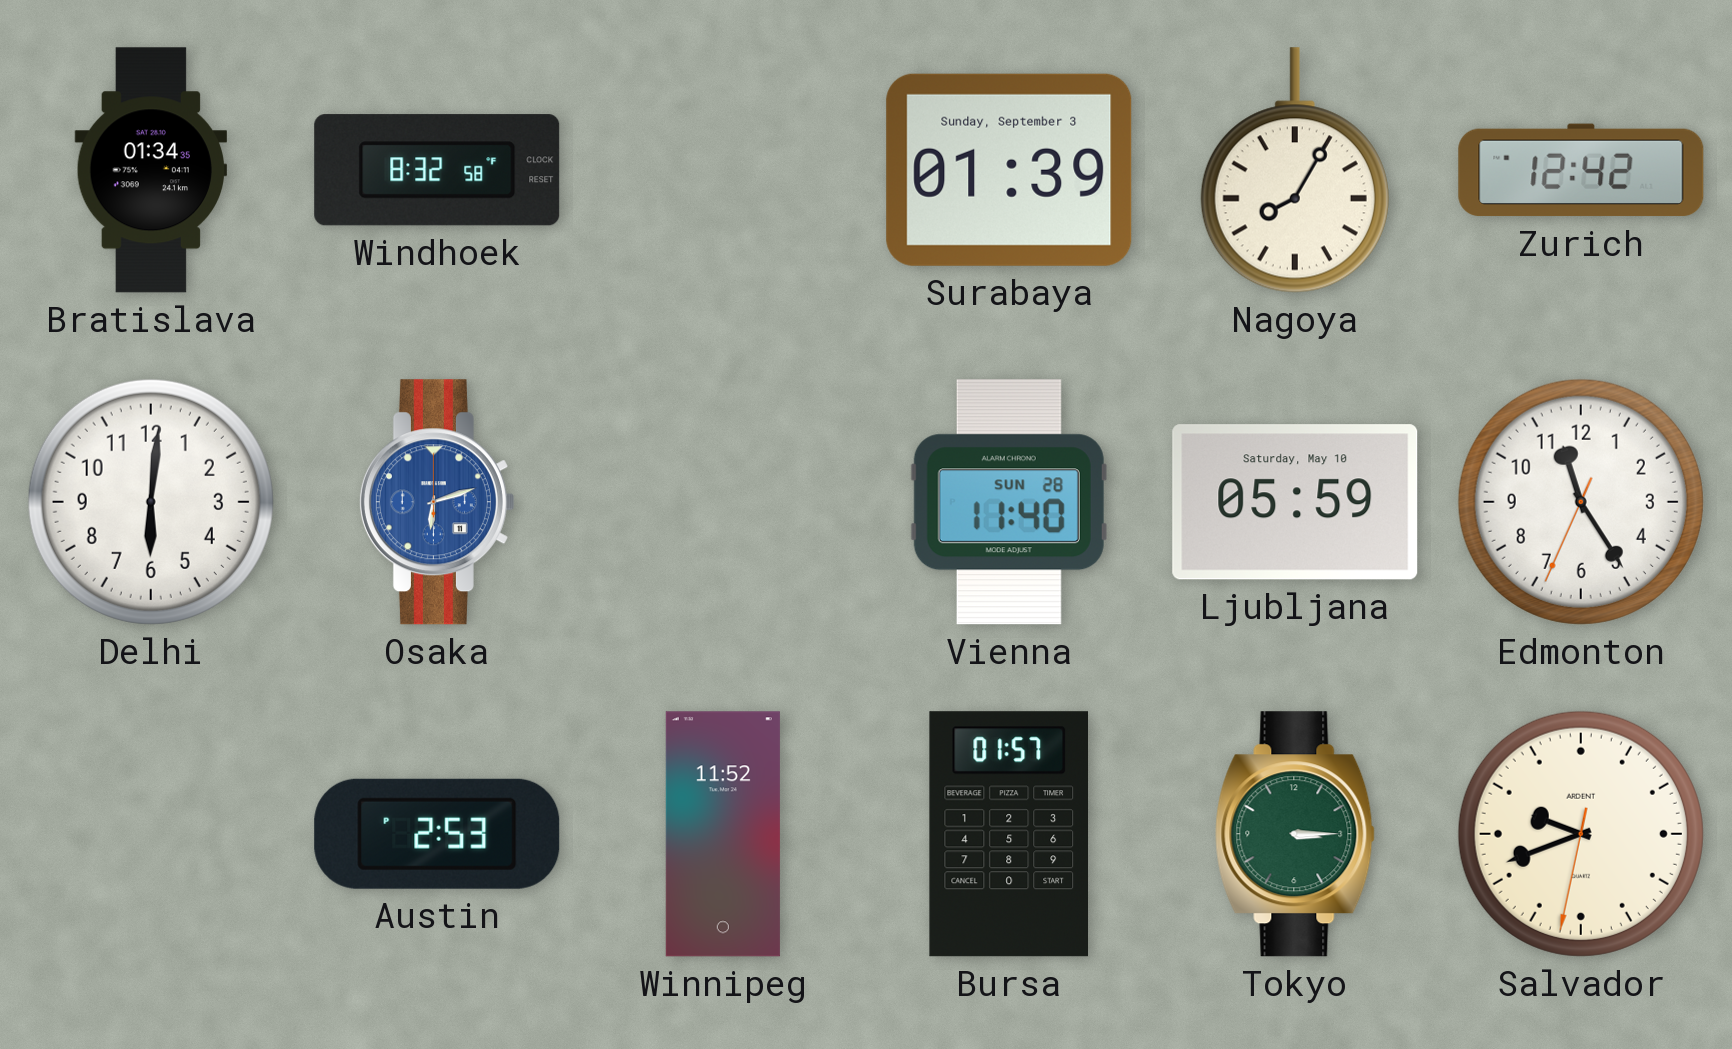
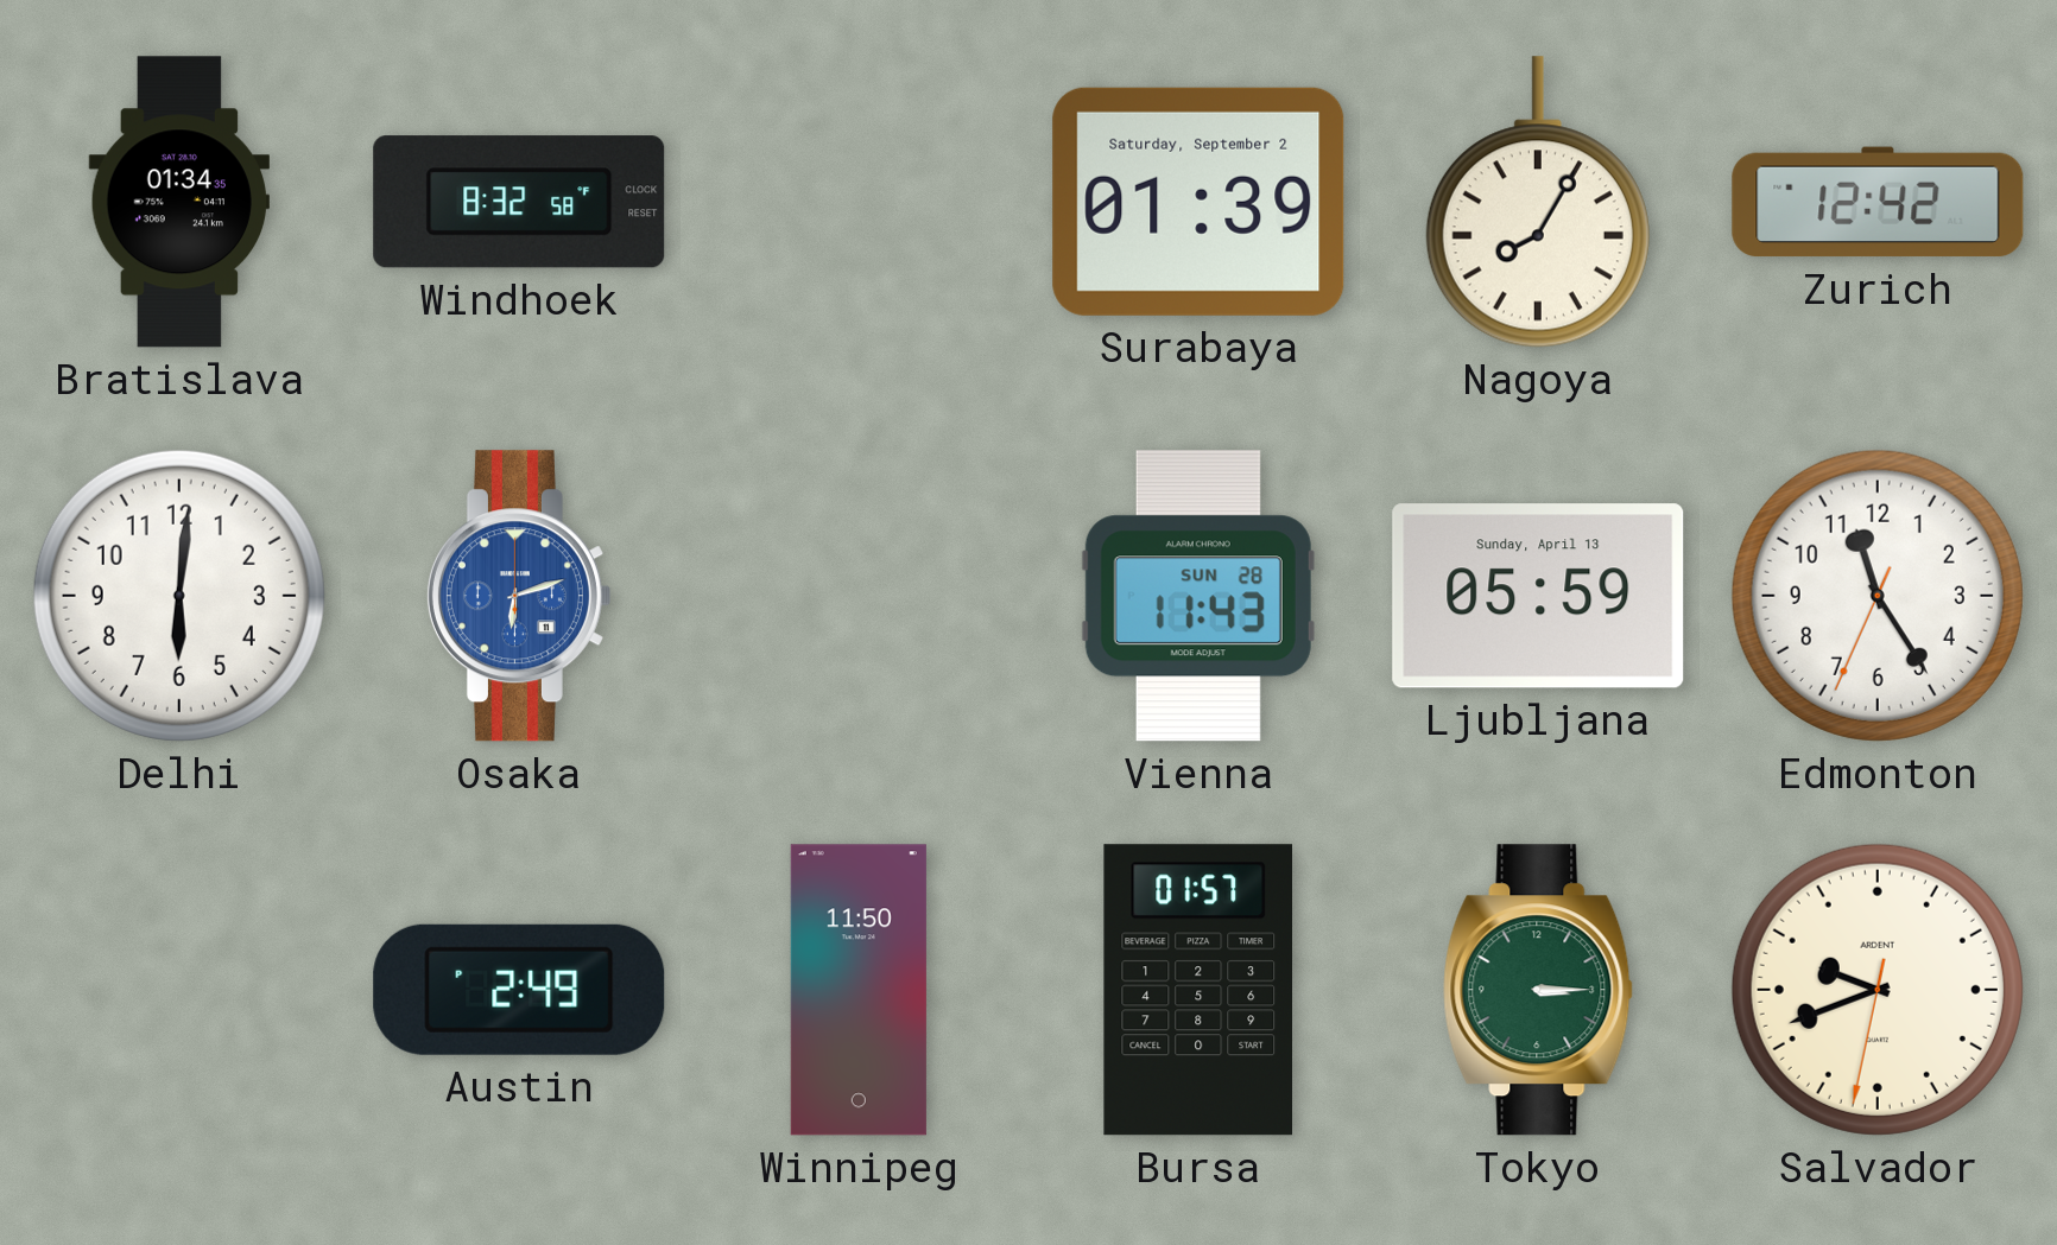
Surabaya date: Sunday, September 3 -> Saturday, September 2 (1198, 202)
Vienna: 11:40 -> 11:43 (1198, 596)
Ljubljana date: Saturday, May 10 -> Sunday, April 13 (1538, 596)
Austin: 2:53 -> 2:49 (519, 990)
Winnipeg: 11:52 -> 11:50 (859, 990)
